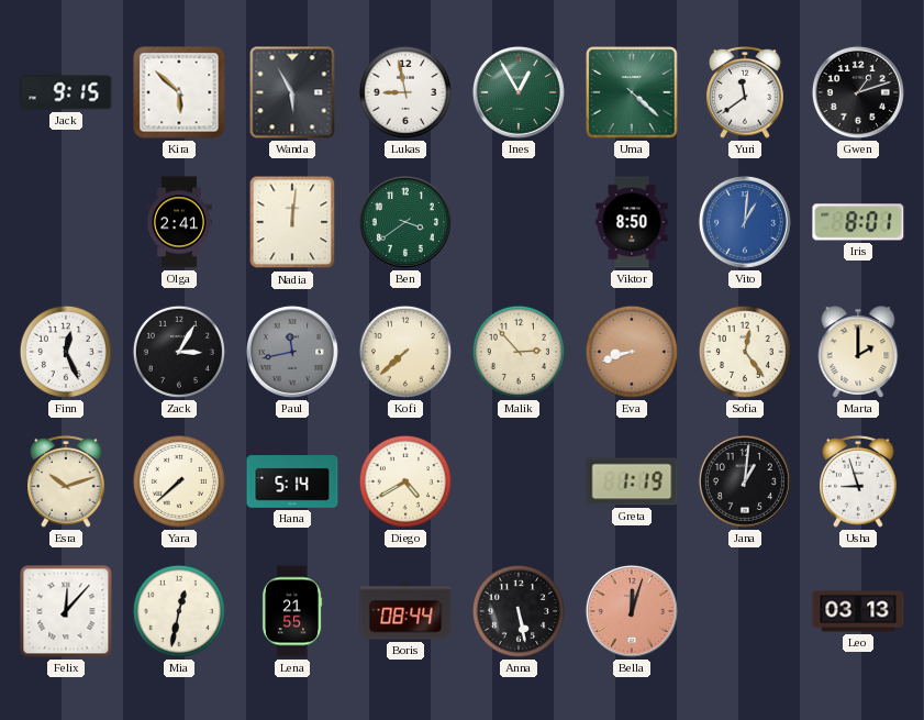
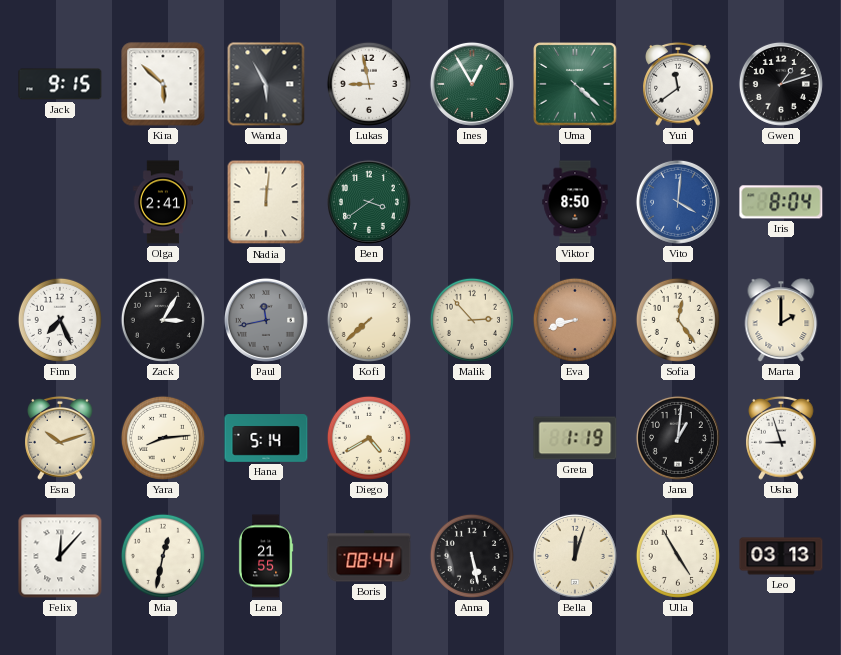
Vito: 1:01 -> 4:01 (678, 202)
Iris: 8:01 -> 8:04 (781, 202)
Finn: 12:26 -> 7:26 (60, 320)
Yara: 7:38 -> 8:14 (163, 438)
Bella dial: salmon -> cream (575, 556)
Ulla: none -> 4:55 (678, 556)
